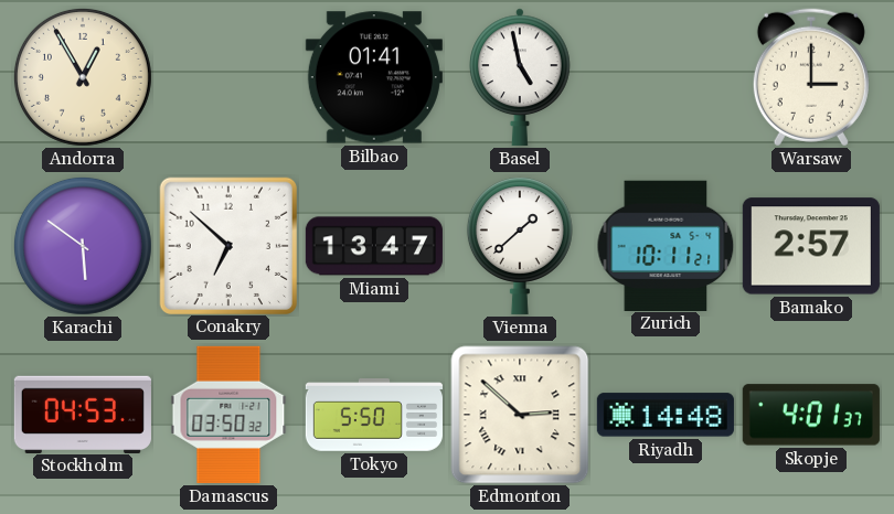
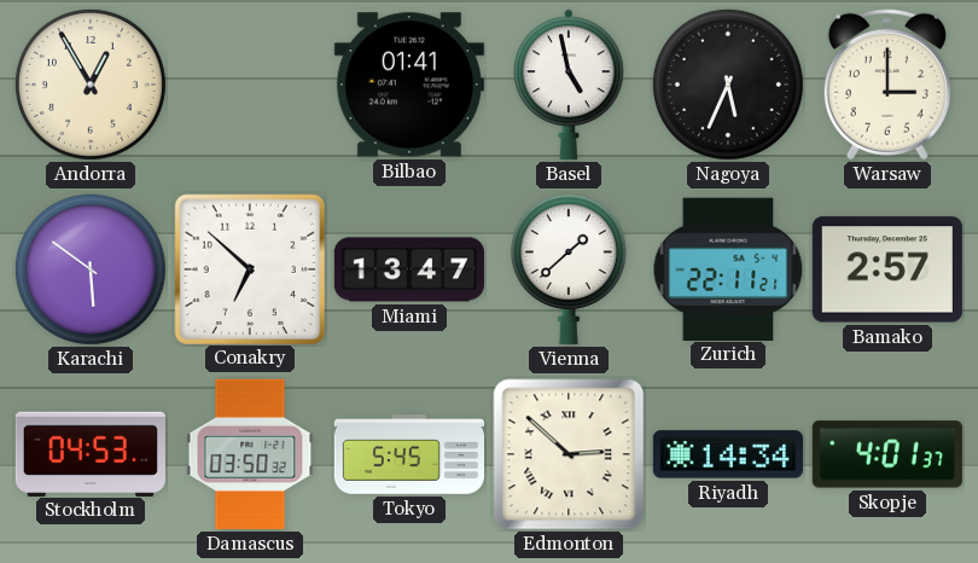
Nagoya: none -> 5:34 (728, 85)
Zurich: 10:11 -> 22:11 (728, 268)
Tokyo: 5:50 -> 5:45 (408, 454)
Riyadh: 14:48 -> 14:34 (728, 454)
